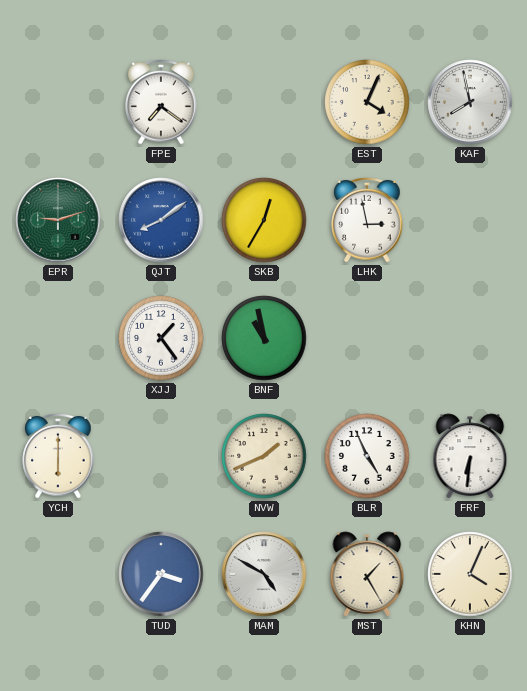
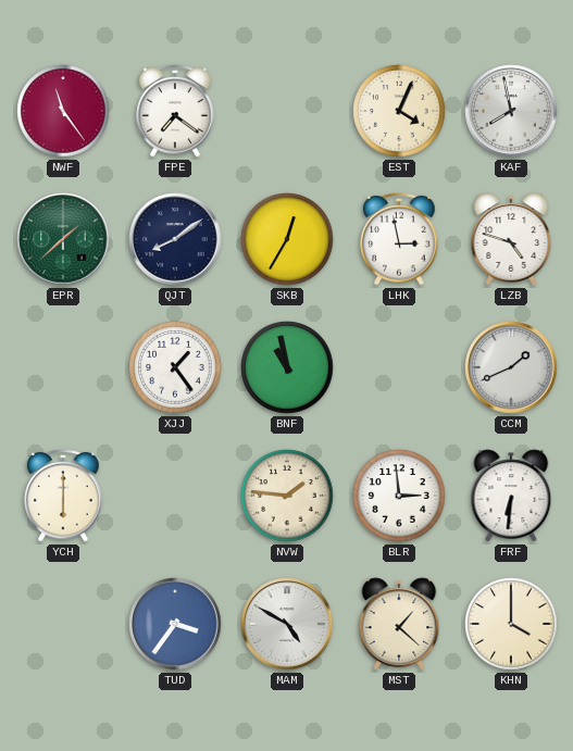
NWF: none -> 11:24 (63, 111)
EPR: 9:12 -> 1:38 (63, 239)
QJT dial: blue -> navy (175, 239)
LZB: none -> 4:48 (511, 239)
CCM: none -> 1:41 (511, 367)
NVW: 1:41 -> 1:46 (287, 496)
BLR: 4:56 -> 2:59 (399, 496)
MST: 1:25 -> 1:22 (399, 624)
KHN: 4:04 -> 4:00 (511, 624)
